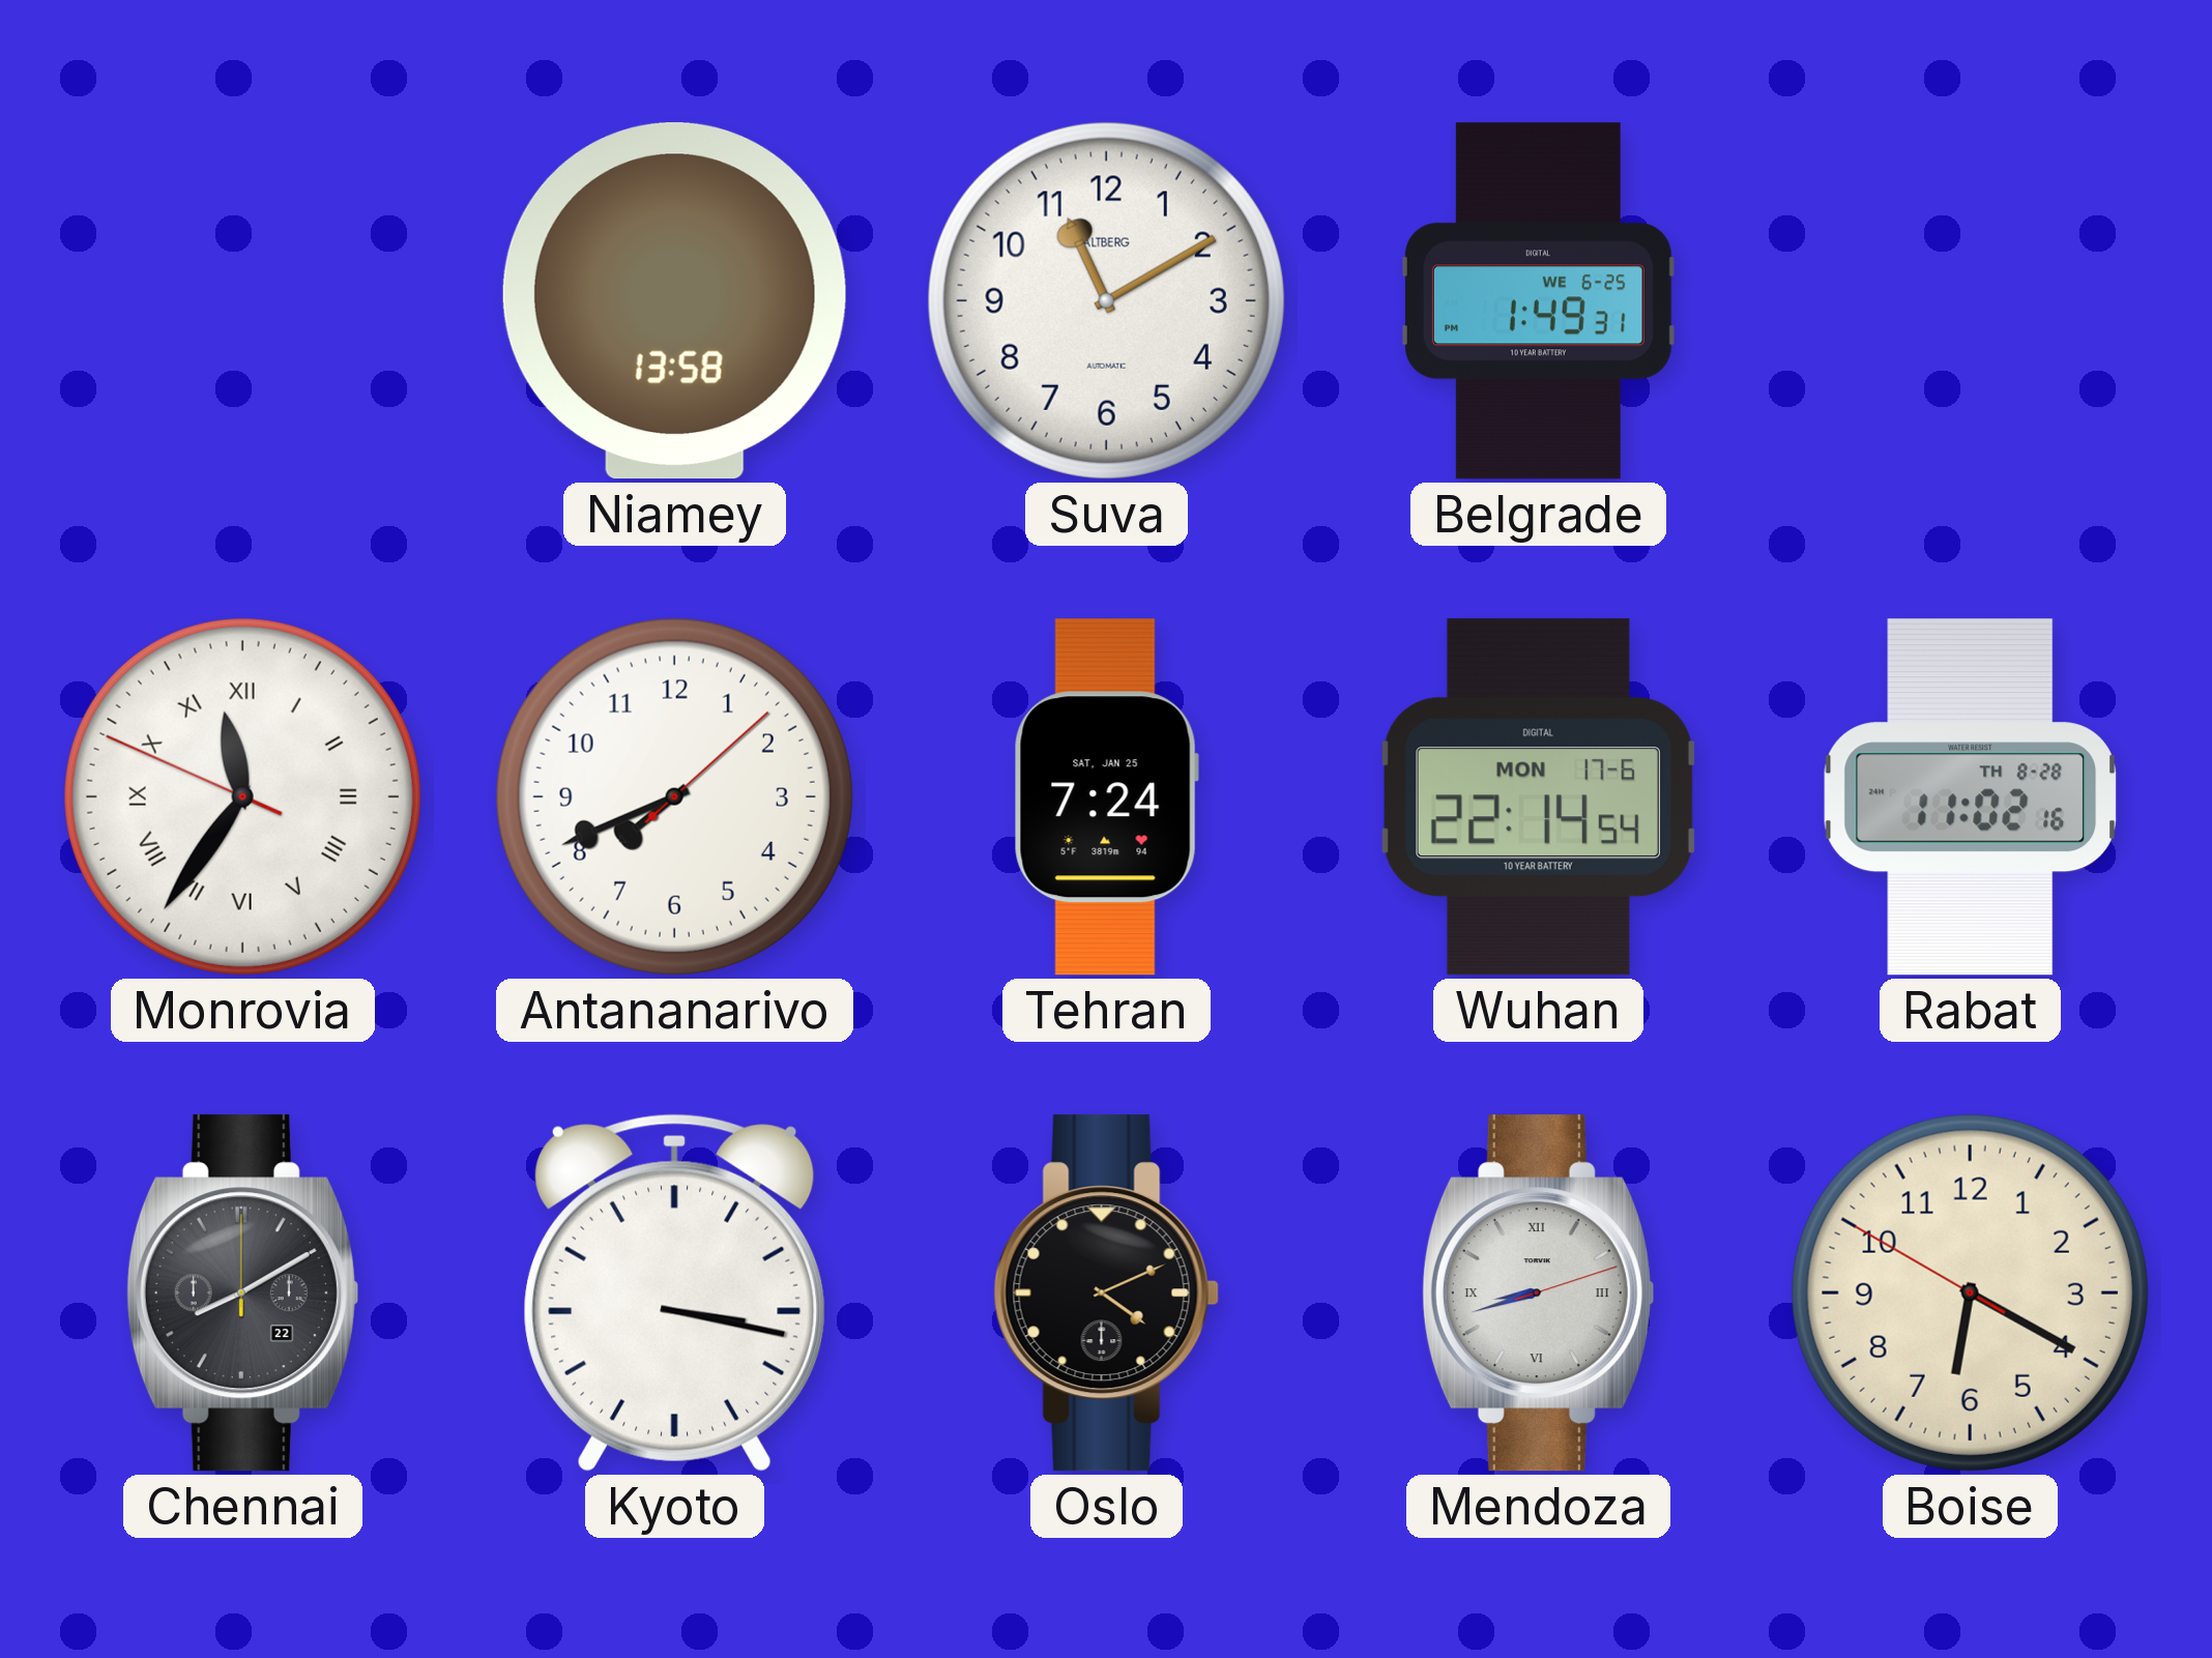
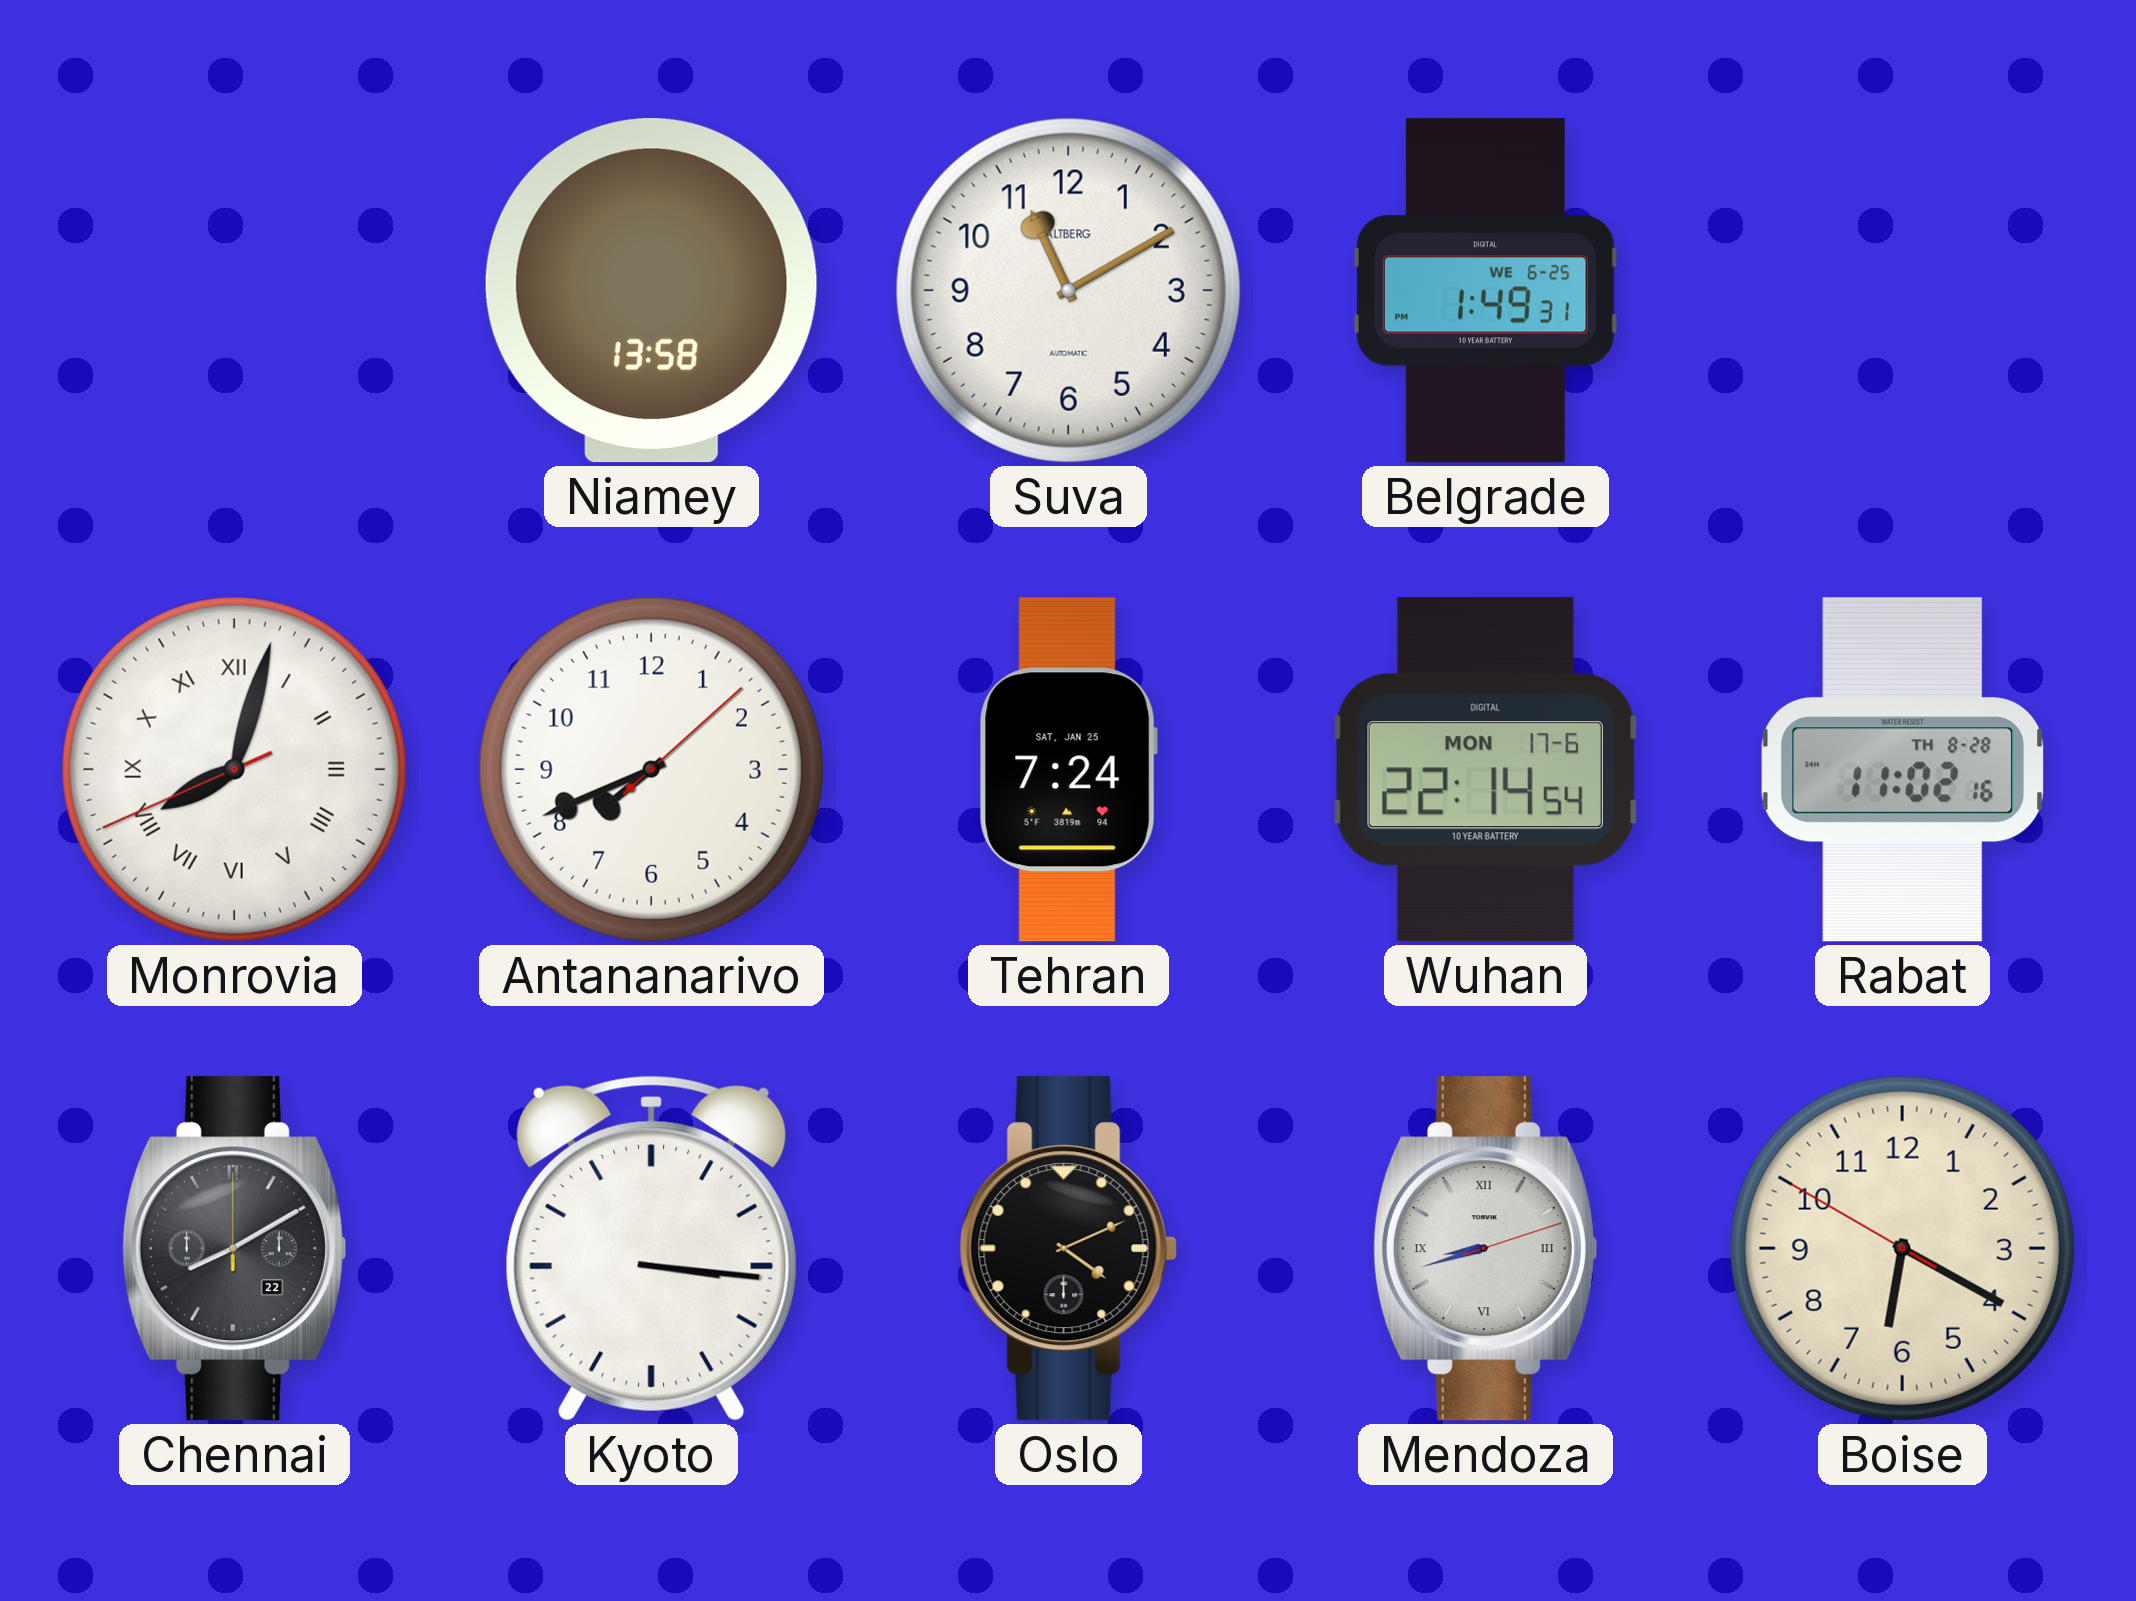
Monrovia: 11:35 -> 8:02 (234, 769)
Kyoto: 3:17 -> 3:16 (652, 1248)
